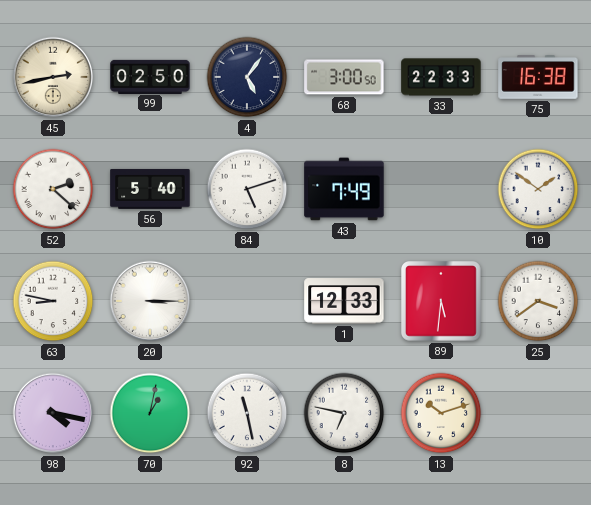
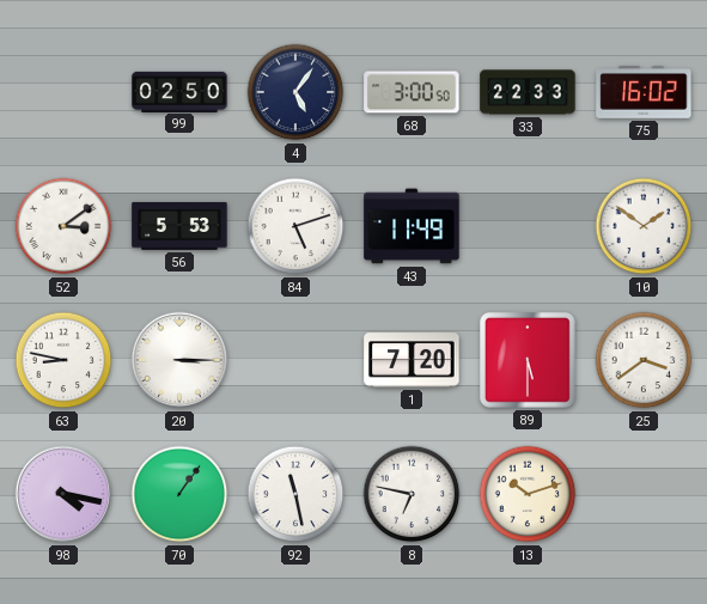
45: 2:43 -> none (53, 77)
75: 16:38 -> 16:02 (644, 92)
52: 2:22 -> 3:09 (63, 226)
56: 5:40 -> 5:53 (179, 226)
43: 7:49 -> 11:49 (412, 226)
1: 12:33 -> 7:20 (412, 360)
89: 5:31 -> 5:30 (529, 361)
70: 1:02 -> 1:06 (179, 494)
